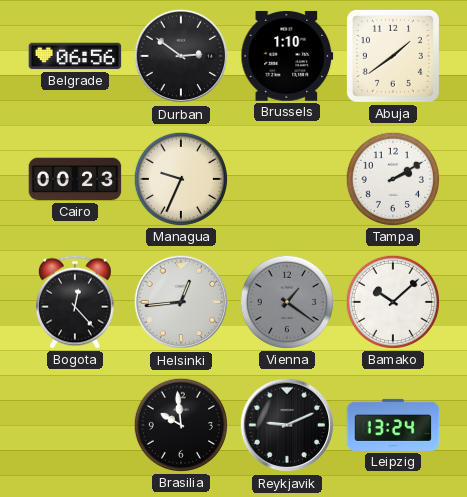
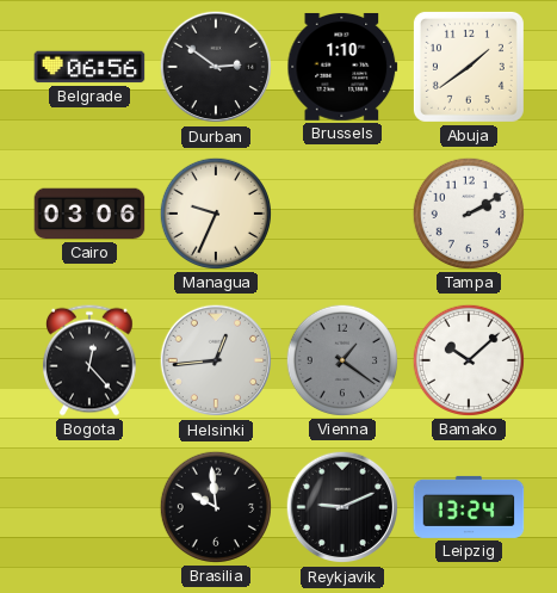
Cairo: 00:23 -> 03:06 (89, 214)
